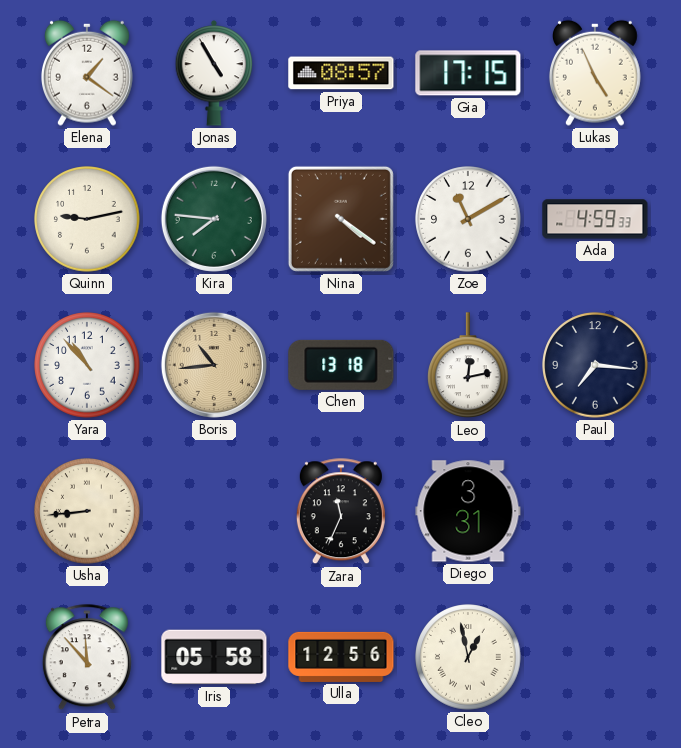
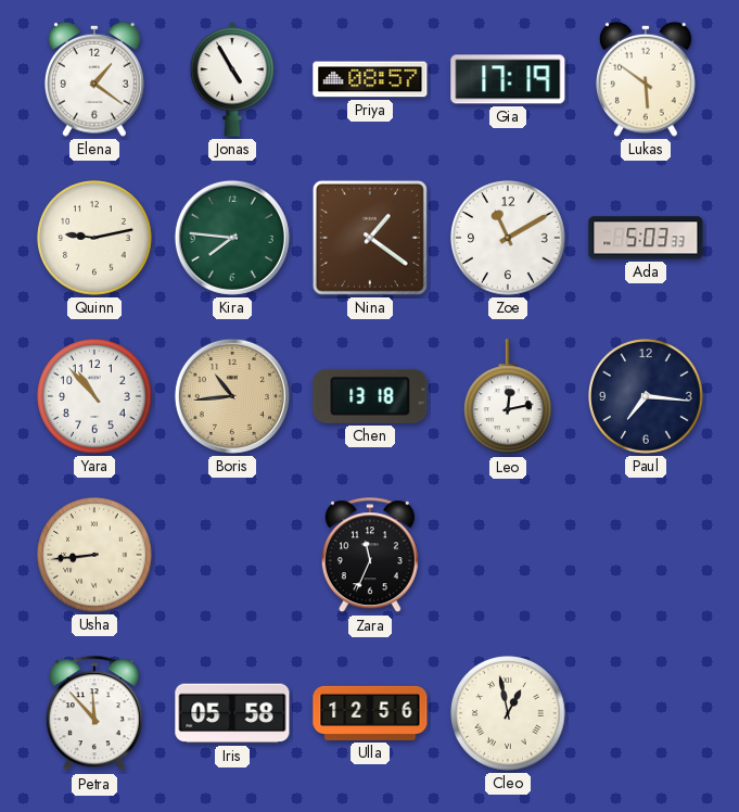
Gia: 17:15 -> 17:19 (508, 79)
Lukas: 4:56 -> 5:51 (646, 79)
Nina: 4:21 -> 1:21 (370, 238)
Ada: 4:59 -> 5:03 (646, 238)
Diego: 3:31 -> none (468, 511)
